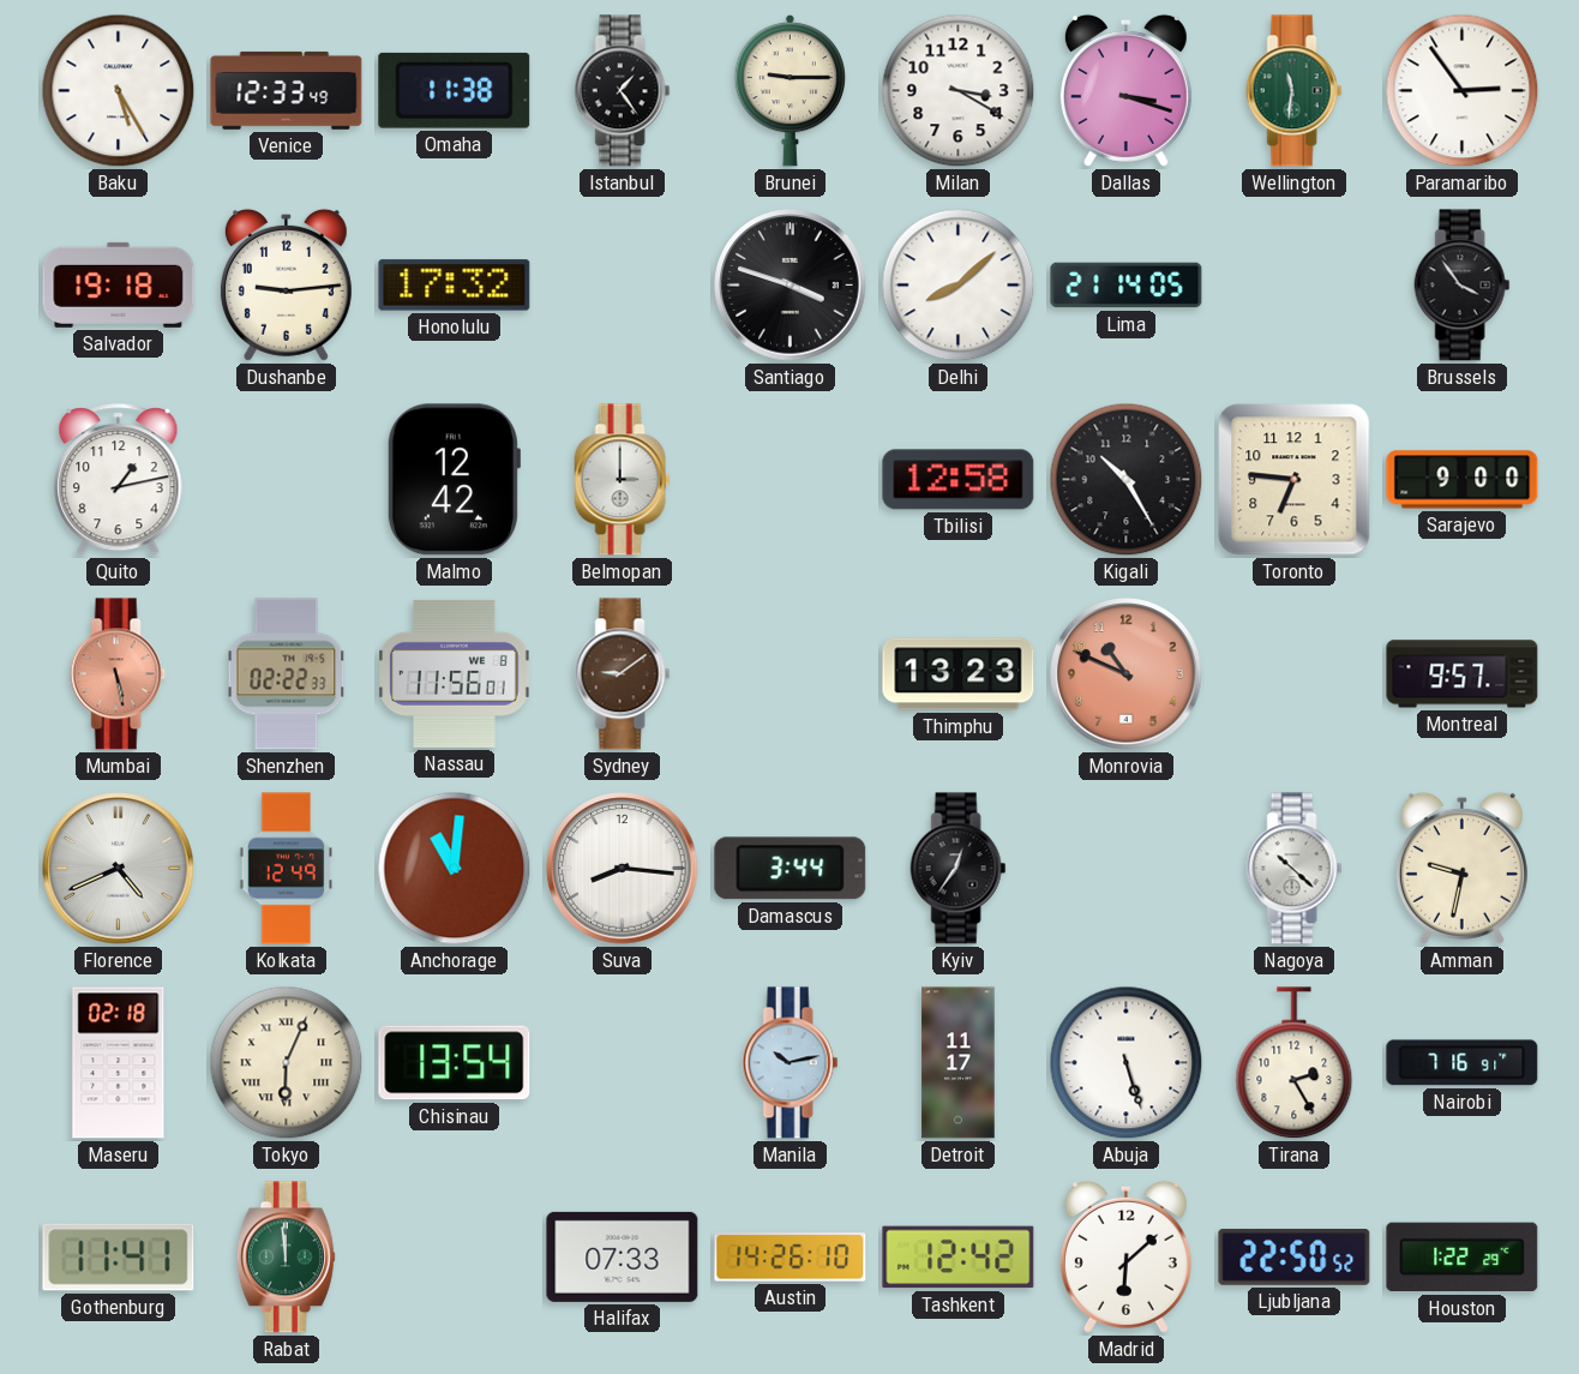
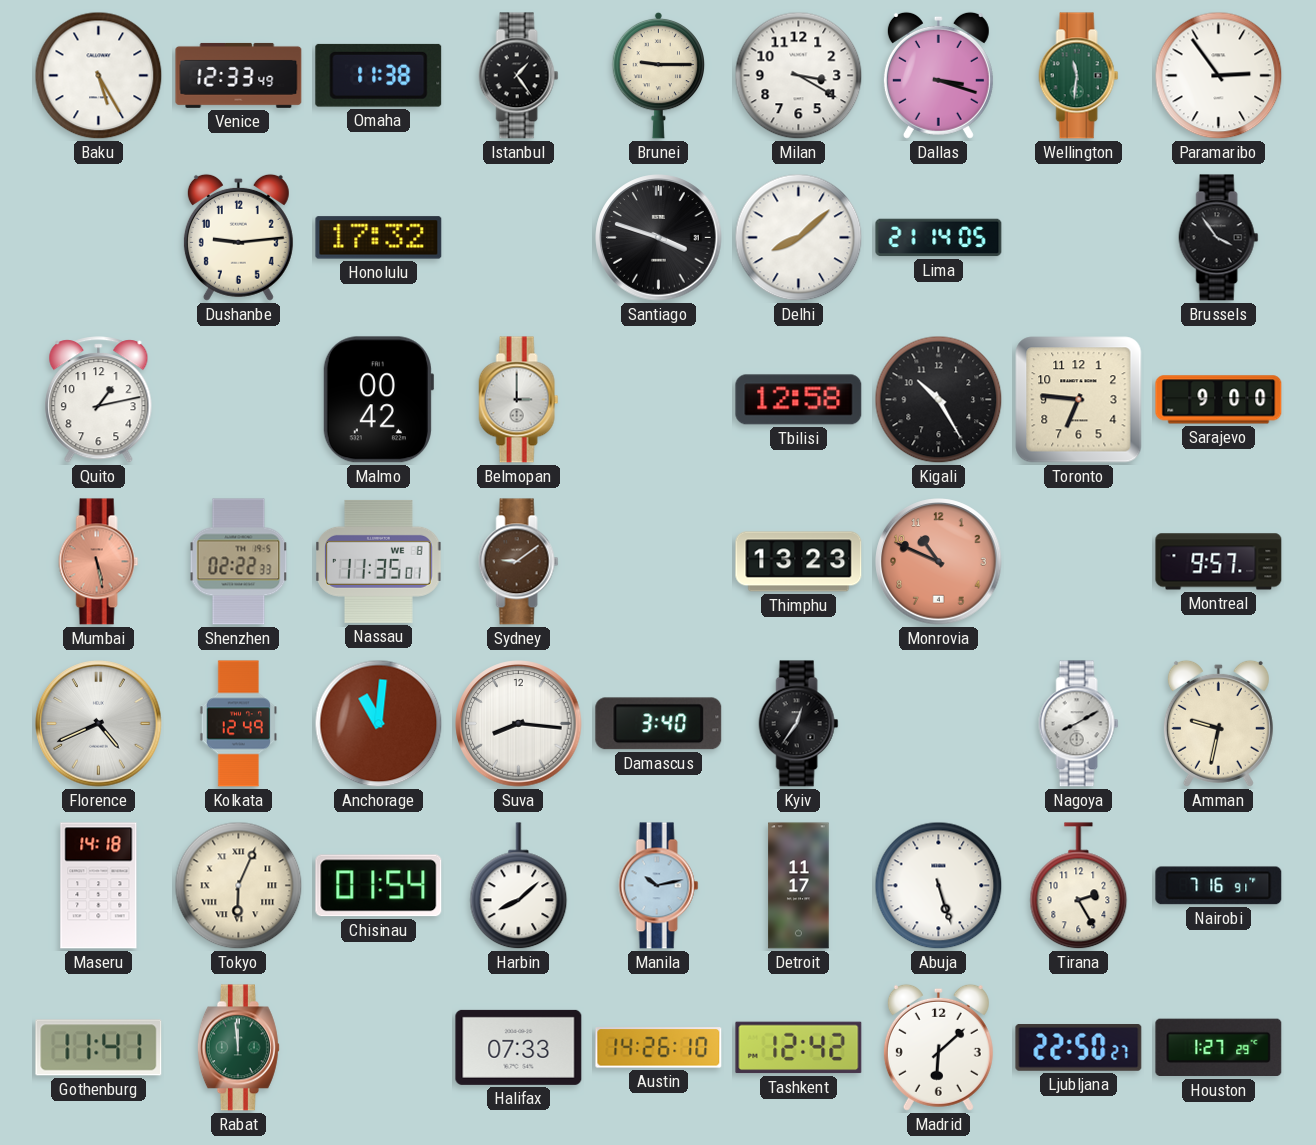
Salvador: 19:18 -> none (119, 284)
Malmo: 12:42 -> 00:42 (378, 400)
Nassau: 11:56 -> 11:35 (379, 561)
Damascus: 3:44 -> 3:40 (659, 724)
Nagoya: 10:22 -> 8:10 (1079, 724)
Maseru: 02:18 -> 14:18 (99, 886)
Chisinau: 13:54 -> 01:54 (379, 886)
Harbin: none -> 8:08 (519, 886)
Ljubljana: 22:50:52 -> 22:50:27 (1079, 1048)
Houston: 1:22 -> 1:27 (1219, 1048)
